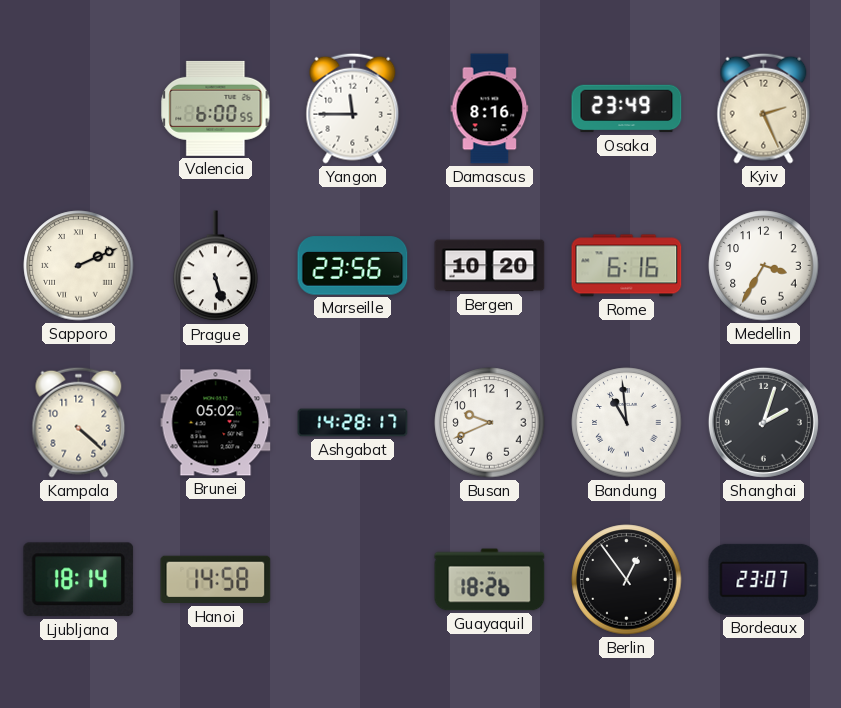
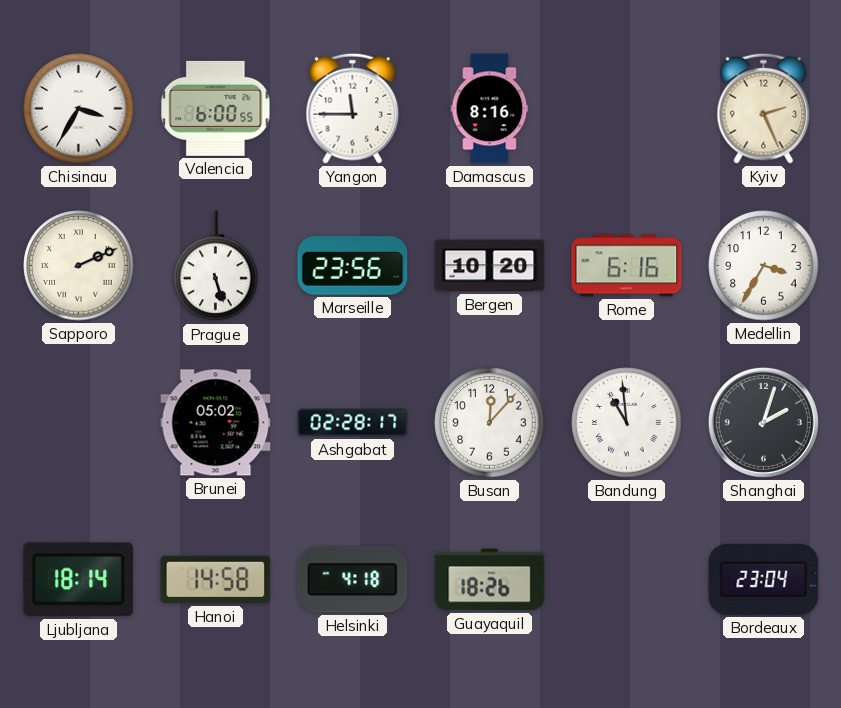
Chisinau: none -> 3:35 (79, 109)
Osaka: 23:49 -> none (627, 109)
Kampala: 4:22 -> none (79, 422)
Ashgabat: 14:28 -> 02:28 (353, 423)
Busan: 9:41 -> 12:07 (490, 423)
Helsinki: none -> 4:18 (353, 580)
Berlin: 12:54 -> none (627, 580)
Bordeaux: 23:07 -> 23:04 (764, 579)
